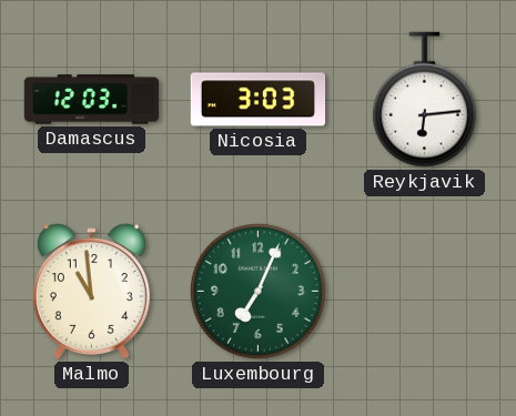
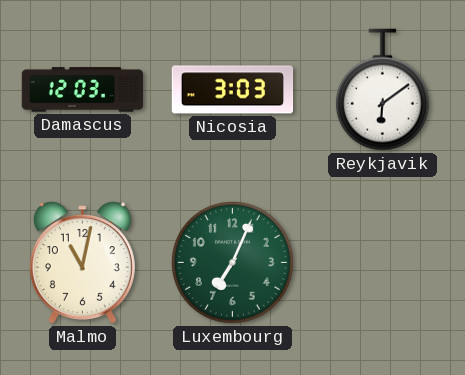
Reykjavik: 6:14 -> 6:09 (382, 90)
Malmo: 10:59 -> 11:02 (82, 263)
